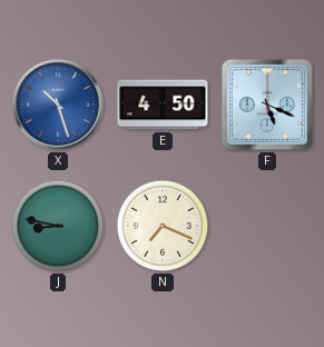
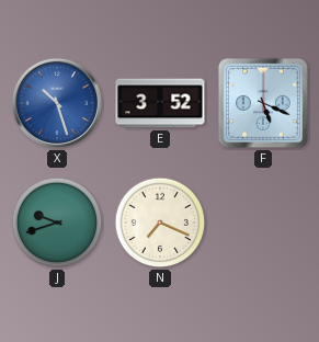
E: 4:50 -> 3:52 (160, 103)
J: 8:47 -> 9:42 (57, 223)
